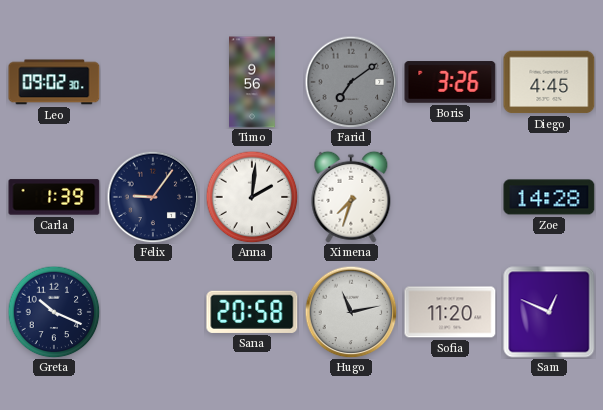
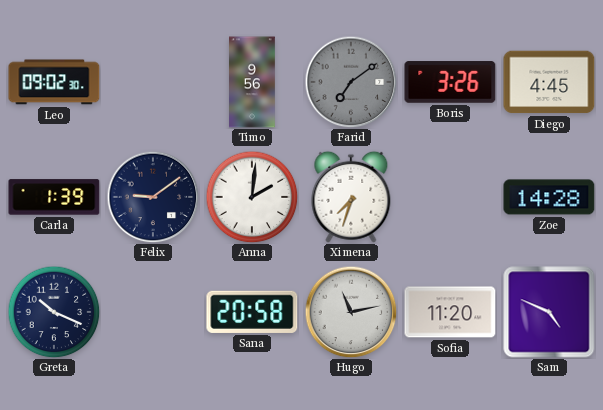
Felix: 9:06 -> 9:09 (153, 197)
Sam: 12:49 -> 4:49 (549, 312)
